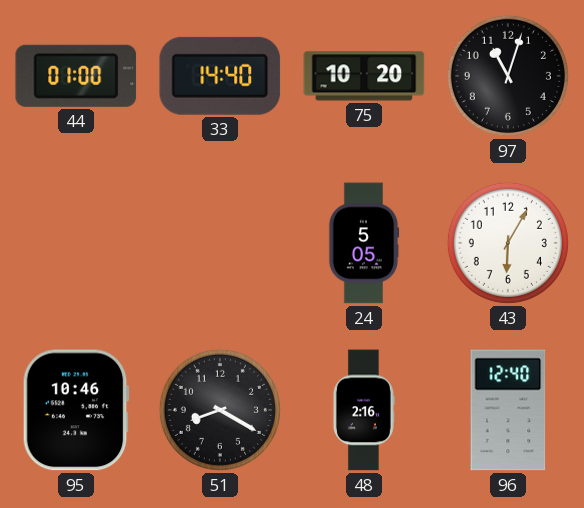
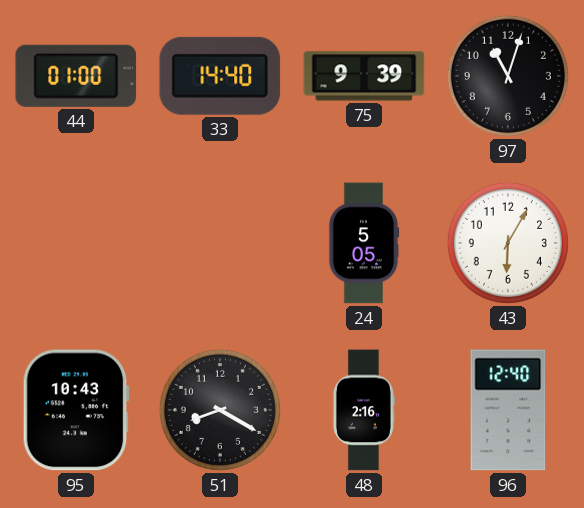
75: 10:20 -> 9:39 (364, 76)
95: 10:46 -> 10:43 (76, 410)
